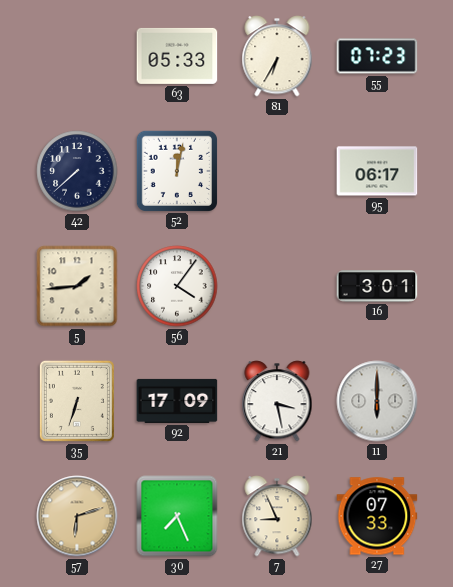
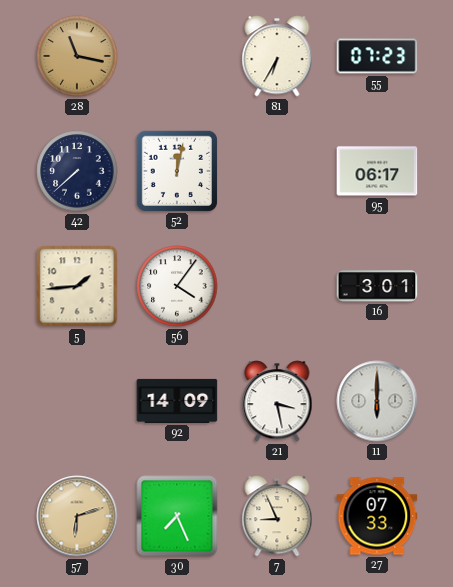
28: none -> 11:17 (77, 56)
63: 05:33 -> none (177, 56)
35: 6:33 -> none (77, 401)
92: 17:09 -> 14:09 (177, 401)
